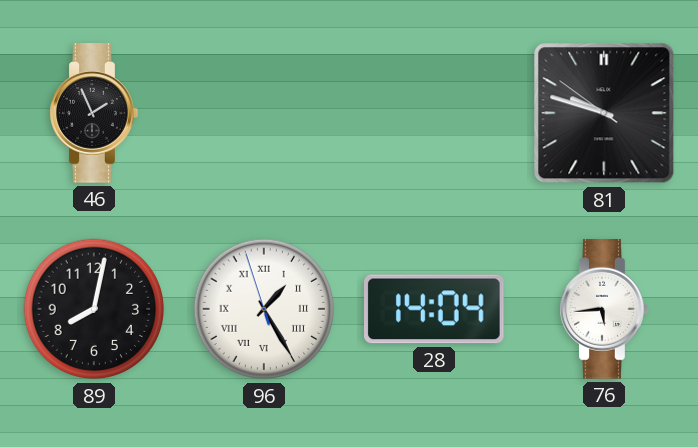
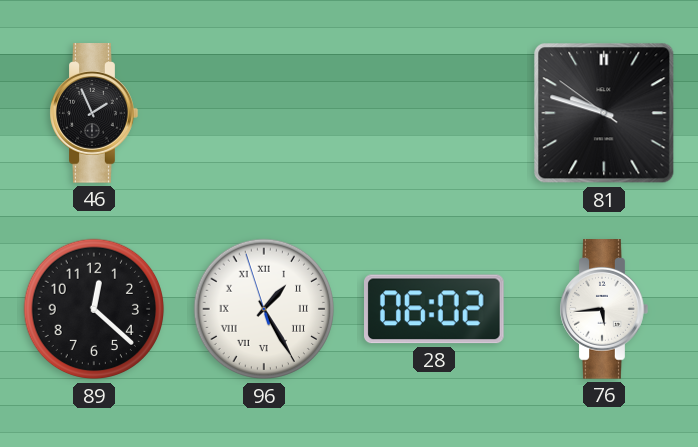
89: 8:02 -> 12:22 (94, 309)
28: 14:04 -> 06:02 (435, 309)
